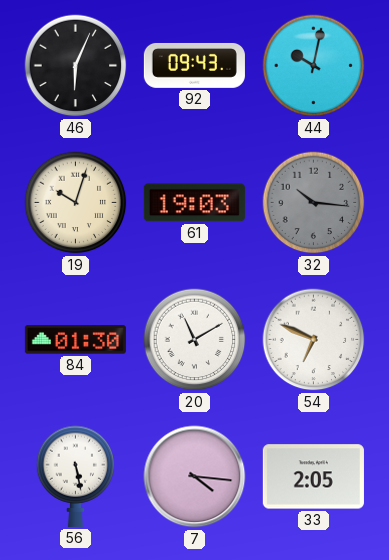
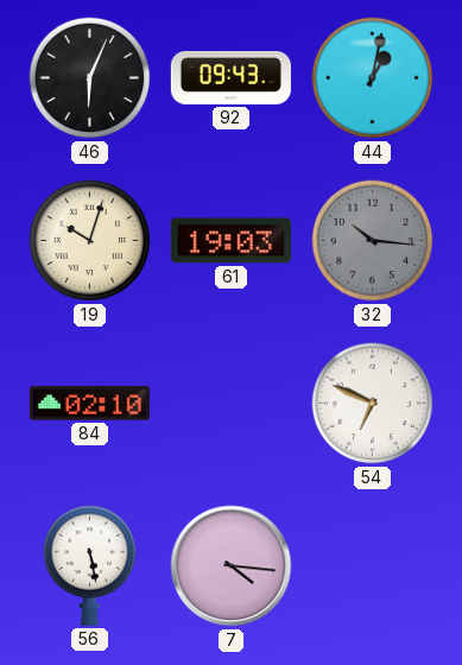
44: 10:02 -> 1:02 (373, 78)
84: 01:30 -> 02:10 (89, 404)
20: 11:10 -> none (195, 340)
33: 2:05 -> none (313, 477)
